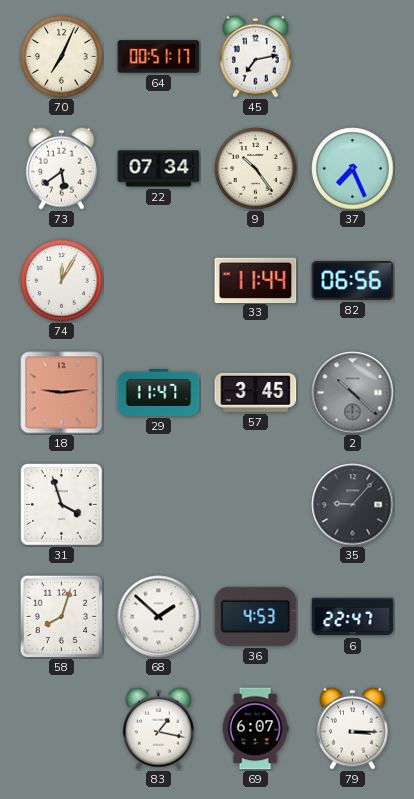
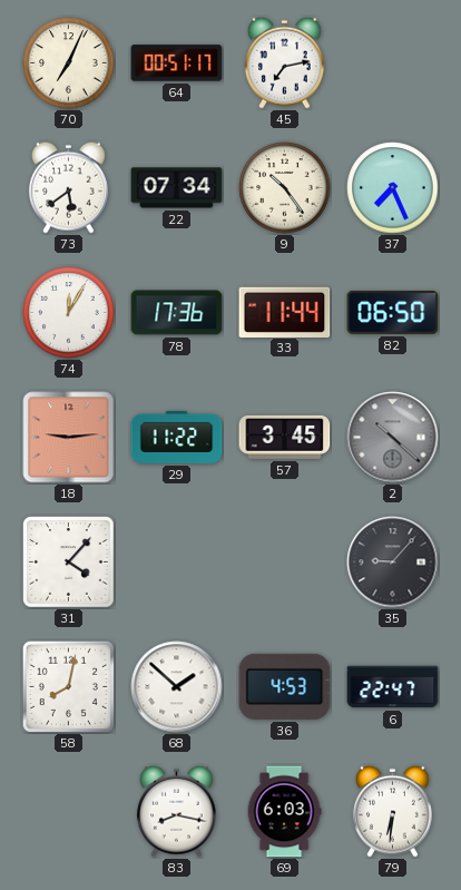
78: none -> 17:36 (177, 313)
82: 06:56 -> 06:50 (393, 312)
29: 11:47 -> 11:22 (177, 437)
31: 3:57 -> 4:07 (69, 563)
58: 8:03 -> 8:02 (68, 686)
83: 1:17 -> 8:17 (176, 811)
69: 6:07 -> 6:03 (284, 812)
79: 3:15 -> 6:31 (392, 811)
